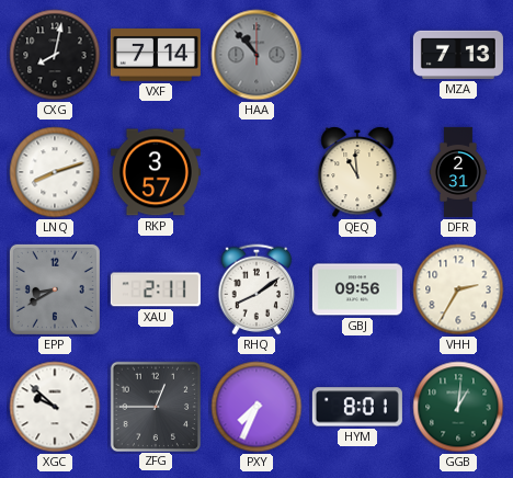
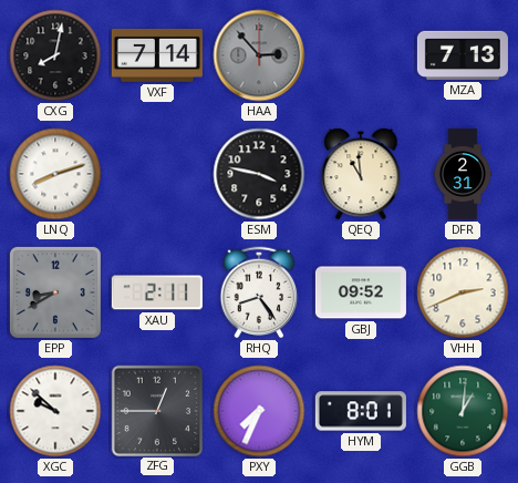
HAA: 10:53 -> 2:53 (259, 55)
RKP: 3:57 -> none (156, 172)
ESM: none -> 3:47 (259, 174)
RHQ: 8:09 -> 8:24 (259, 292)
GBJ: 09:56 -> 09:52 (361, 292)
VHH: 2:35 -> 2:41 (463, 292)
